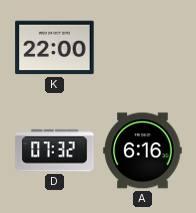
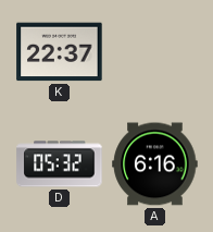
K: 22:00 -> 22:37 (60, 52)
D: 07:32 -> 05:32 (60, 164)
